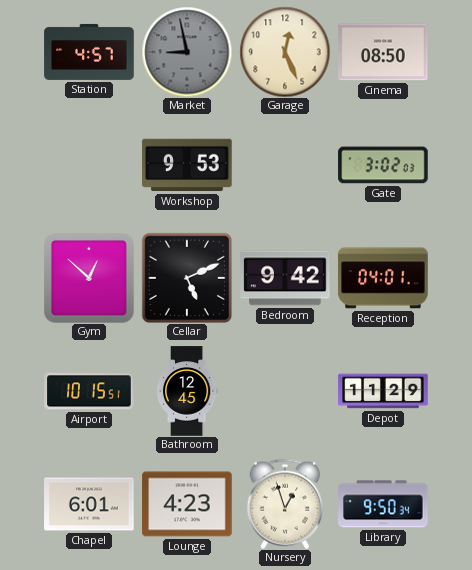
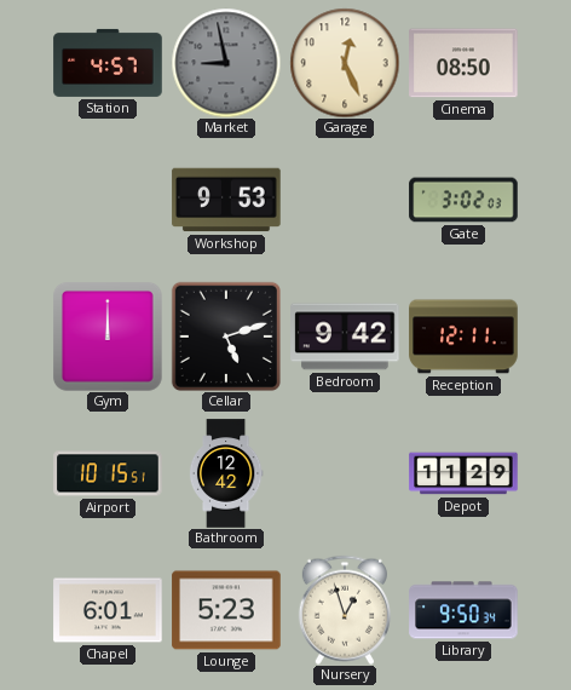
Gym: 12:52 -> 12:00 (109, 338)
Cellar: 5:11 -> 5:12 (226, 337)
Reception: 04:01 -> 12:11 (463, 337)
Bathroom: 12:45 -> 12:42 (226, 473)
Lounge: 4:23 -> 5:23 (226, 610)
